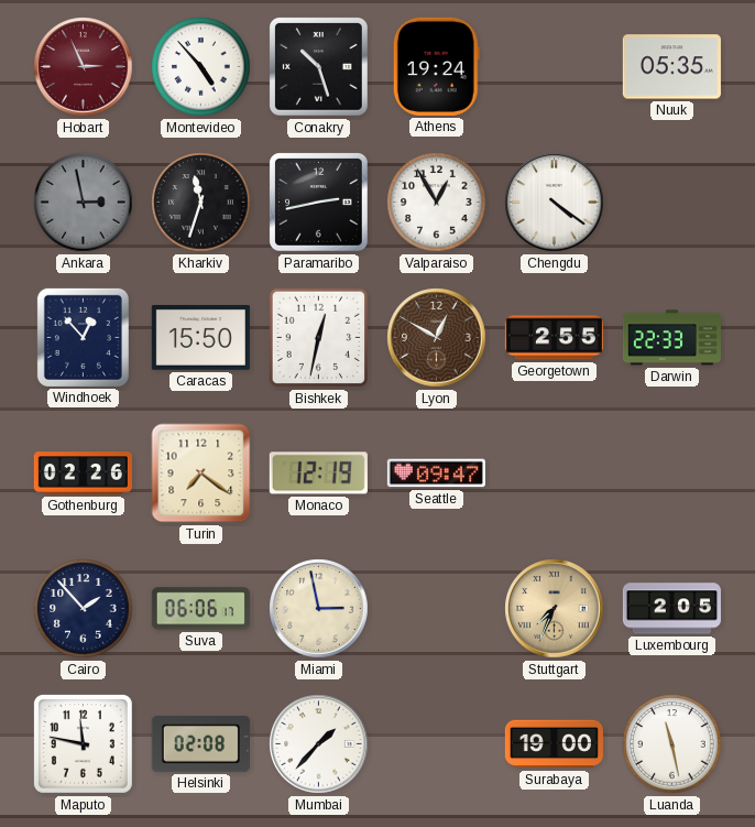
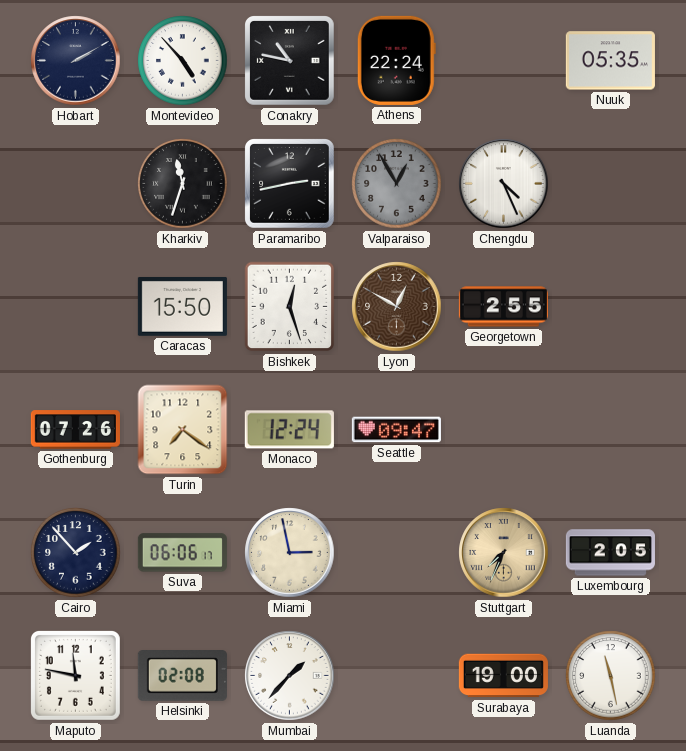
Hobart: 2:56 -> 2:10 (76, 61)
Hobart dial: burgundy -> navy (76, 61)
Conakry: 10:27 -> 10:47 (290, 61)
Athens: 19:24 -> 22:24 (396, 60)
Ankara: 2:58 -> none (84, 203)
Valparaiso dial: white -> grey (397, 184)
Chengdu: 4:21 -> 4:26 (504, 184)
Windhoek: 12:53 -> none (83, 337)
Bishkek: 12:32 -> 12:27 (290, 307)
Darwin: 22:33 -> none (671, 338)
Gothenburg: 02:26 -> 07:26 (75, 430)
Monaco: 12:19 -> 12:24 (289, 430)
